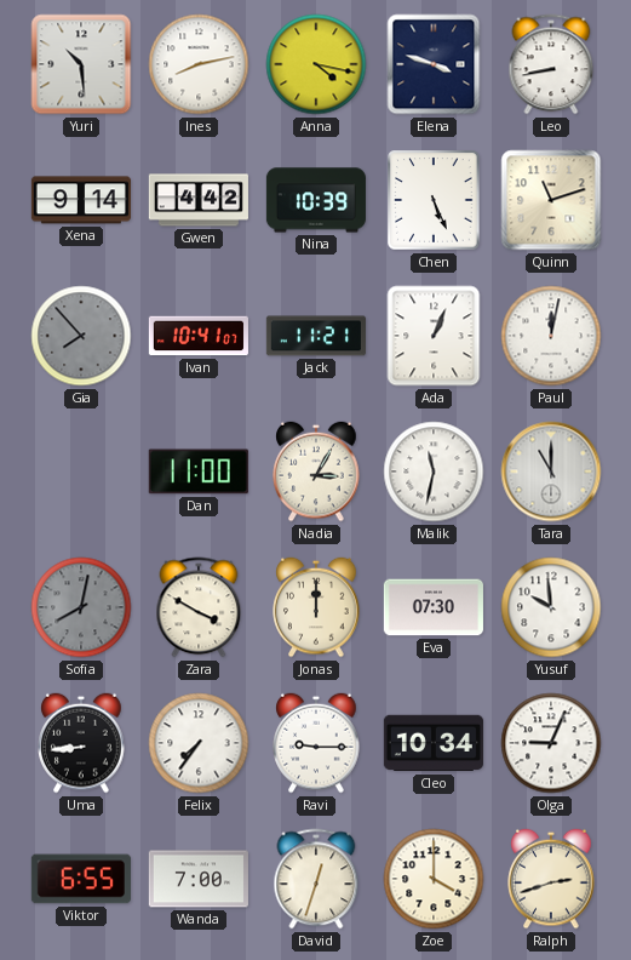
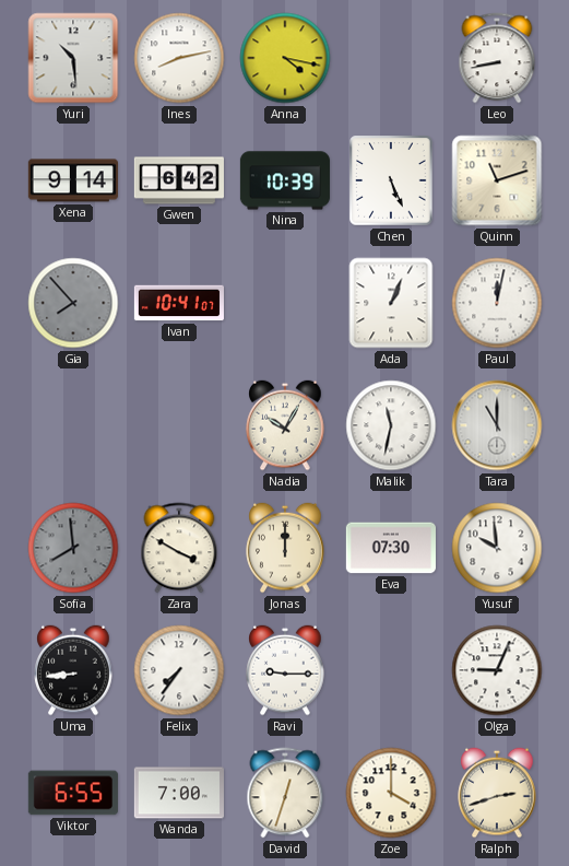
Elena: 3:48 -> none (434, 64)
Gwen: 4:42 -> 6:42 (179, 180)
Jack: 11:21 -> none (316, 336)
Dan: 11:00 -> none (199, 472)
Nadia: 3:05 -> 10:05 (285, 425)
Sofia: 8:02 -> 7:59 (73, 548)
Cleo: 10:34 -> none (434, 743)
